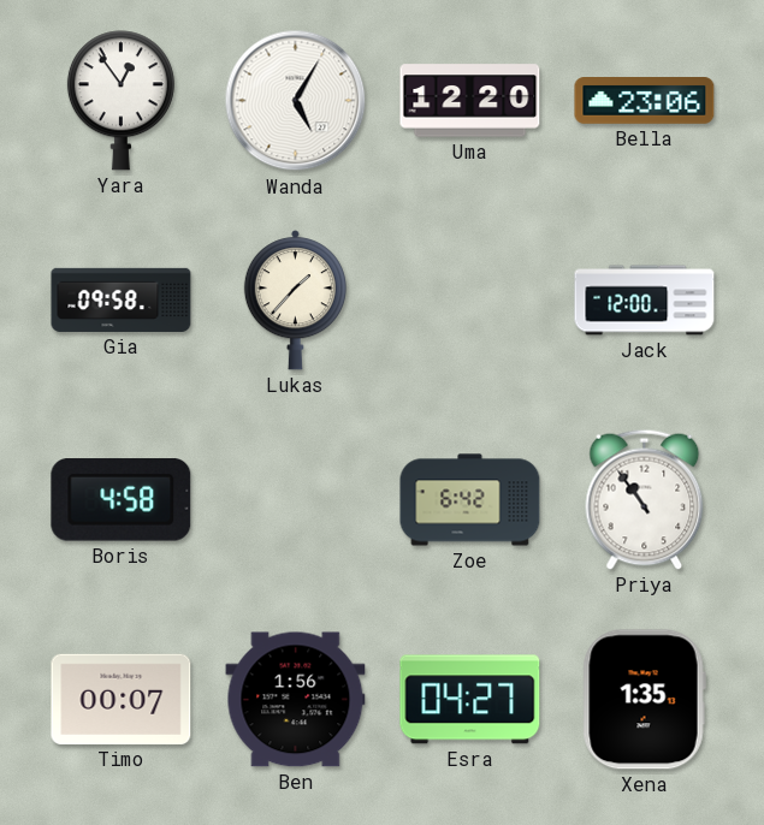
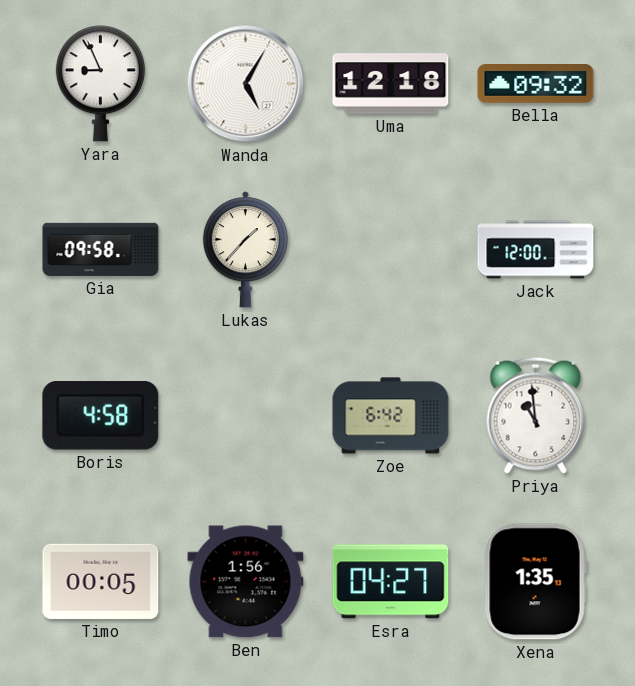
Yara: 12:54 -> 8:56 (100, 84)
Uma: 12:20 -> 12:18 (391, 84)
Bella: 23:06 -> 09:32 (536, 84)
Priya: 10:54 -> 10:59 (536, 415)
Timo: 00:07 -> 00:05 (101, 581)
